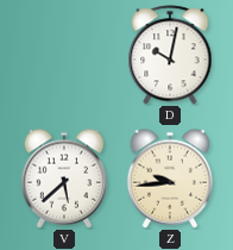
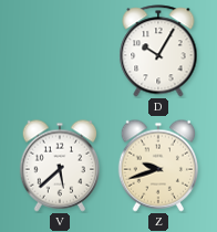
D: 10:02 -> 10:05 (158, 51)
Z: 9:44 -> 9:42 (157, 166)
